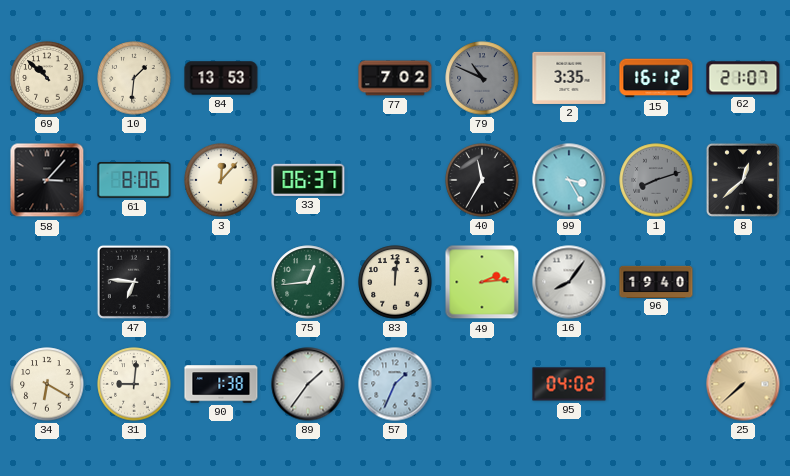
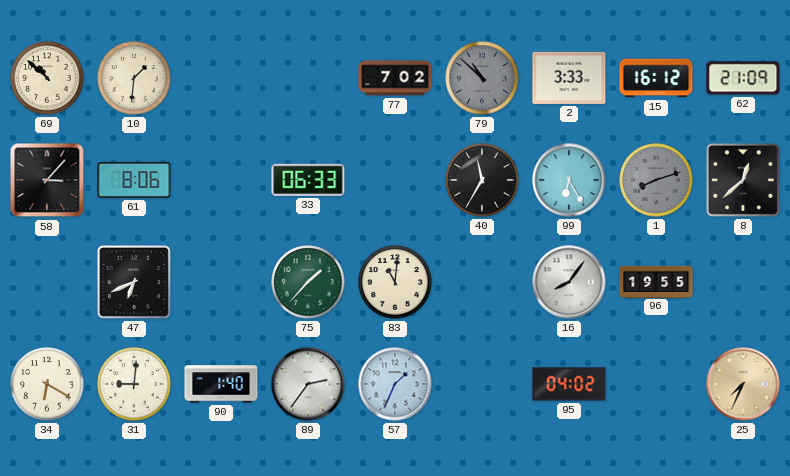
84: 13:53 -> none (221, 78)
79: 10:49 -> 10:52 (482, 78)
2: 3:35 -> 3:33 (569, 78)
62: 21:07 -> 21:09 (743, 78)
3: 12:07 -> none (221, 180)
33: 06:37 -> 06:33 (308, 180)
99: 3:25 -> 6:25 (569, 180)
47: 6:46 -> 6:41 (134, 282)
75: 12:44 -> 1:37 (308, 282)
83: 12:01 -> 11:01 (395, 282)
49: 2:14 -> none (482, 282)
96: 19:40 -> 19:55 (656, 281)
90: 1:38 -> 1:40 (221, 384)
89: 1:36 -> 2:36 (308, 384)
25: 7:38 -> 7:34 (743, 384)
